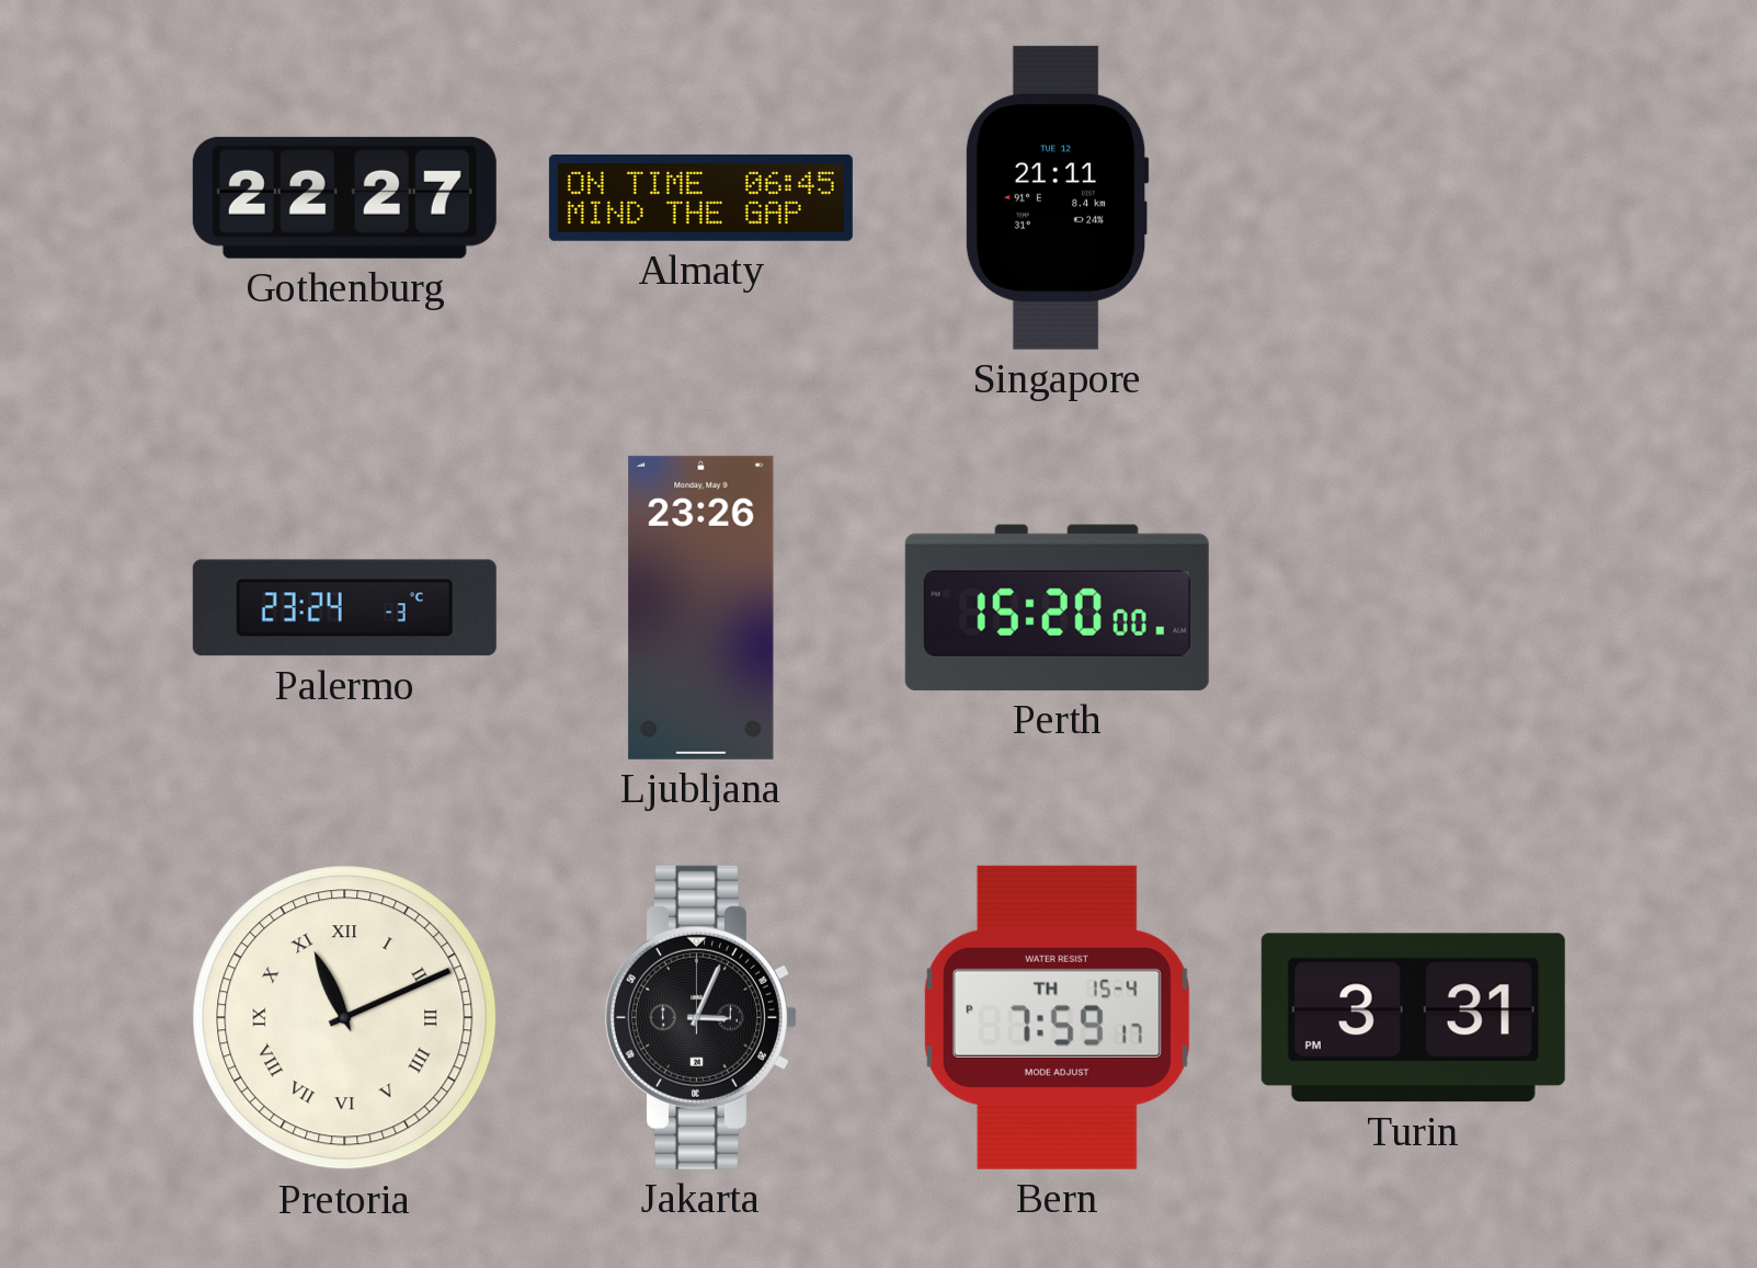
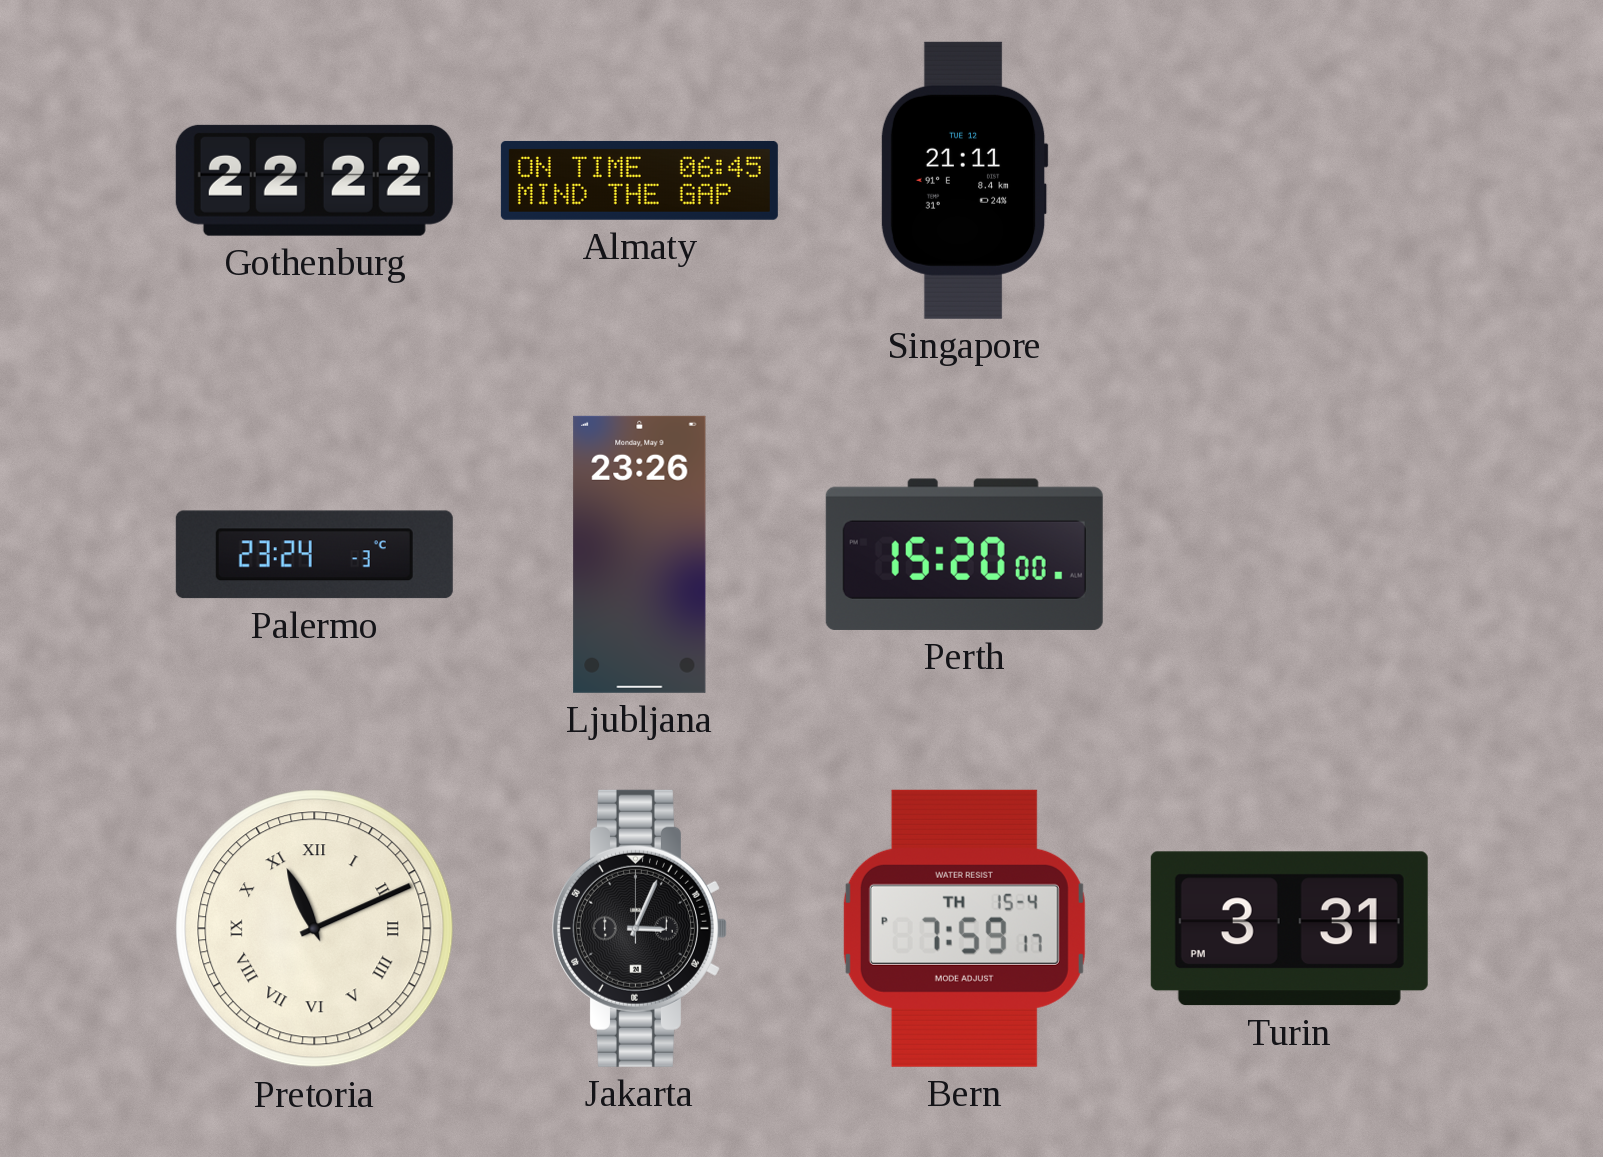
Gothenburg: 22:27 -> 22:22 (314, 180)
